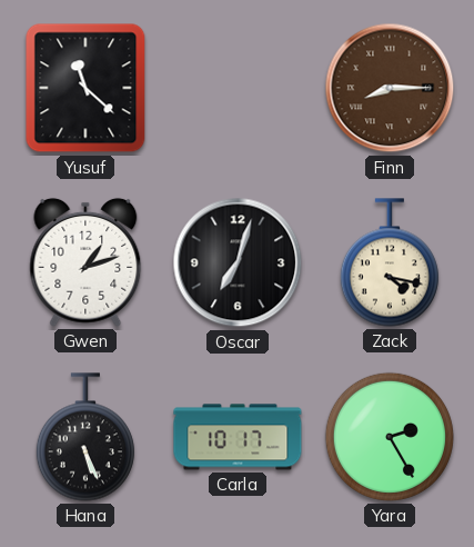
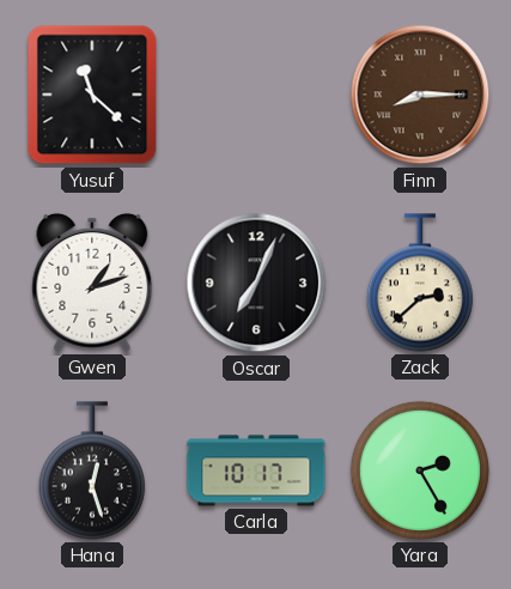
Oscar: 7:03 -> 7:04 (256, 283)
Zack: 4:17 -> 2:38 (420, 283)
Hana: 5:26 -> 12:27 (92, 470)
